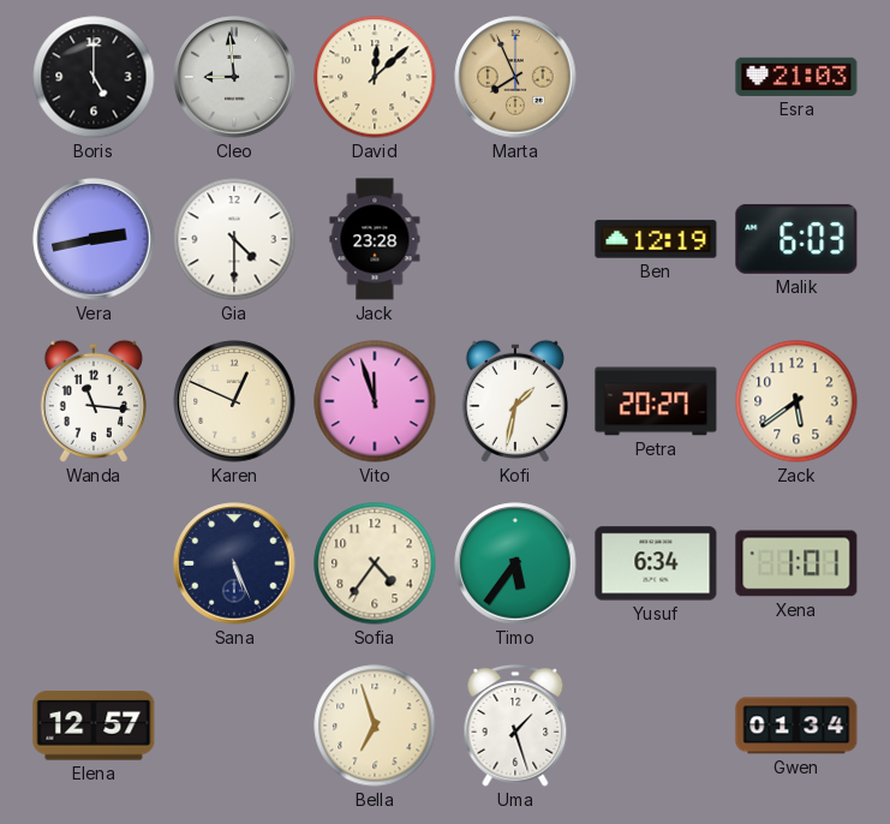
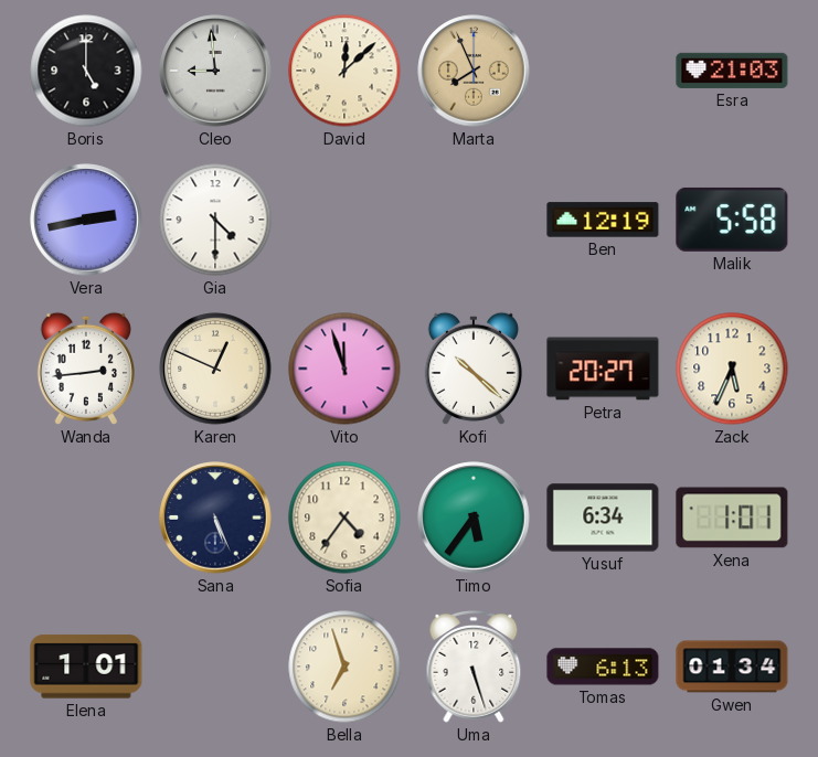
Jack: 23:28 -> none (375, 239)
Malik: 6:03 -> 5:58 (732, 220)
Wanda: 11:16 -> 2:44 (86, 369)
Kofi: 1:32 -> 10:22 (474, 369)
Zack: 5:39 -> 5:34 (732, 369)
Elena: 12:57 -> 1:01 (86, 667)
Uma: 1:27 -> 5:27 (474, 668)
Tomas: none -> 6:13 (603, 667)
